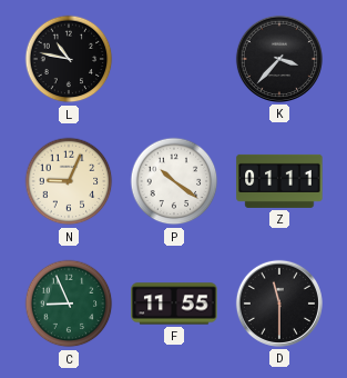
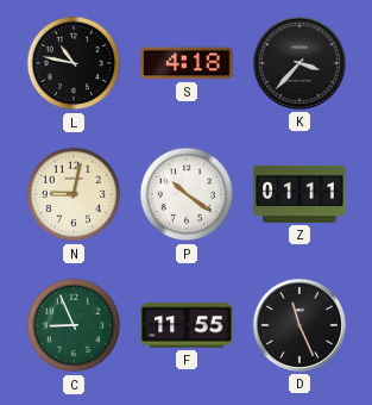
S: none -> 4:18 (187, 63)
N: 9:04 -> 9:02 (74, 194)
D: 11:30 -> 11:26 (300, 325)
